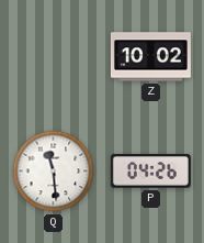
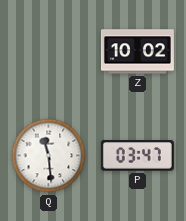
P: 04:26 -> 03:47 (137, 156)
